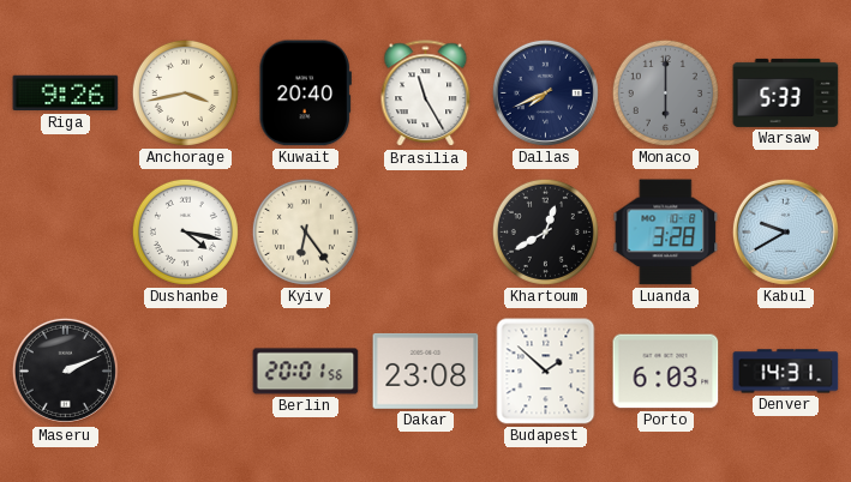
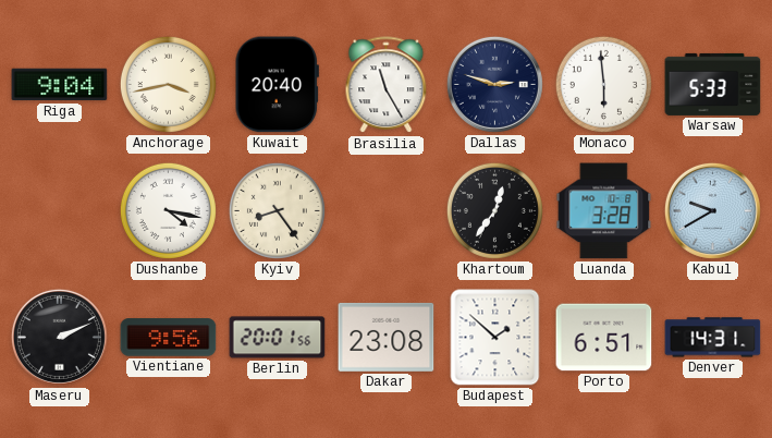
Riga: 9:26 -> 9:04 (60, 85)
Dallas: 7:41 -> 2:48 (494, 84)
Monaco: 6:00 -> 5:59 (603, 84)
Monaco dial: grey -> white (603, 84)
Kyiv: 6:24 -> 8:24 (277, 210)
Khartoum: 12:40 -> 12:36 (494, 210)
Vientiane: none -> 9:56 (169, 338)
Porto: 6:03 -> 6:51 (604, 338)
